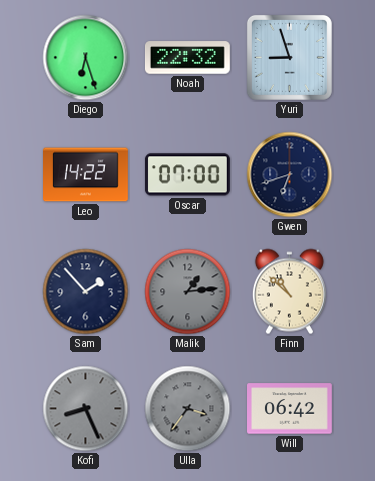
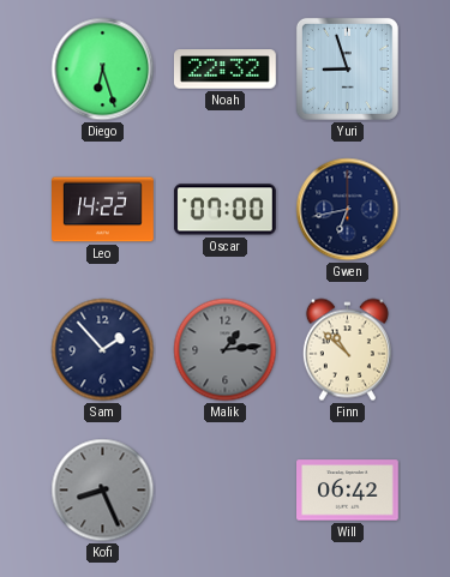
Gwen: 6:42 -> 6:43 (348, 210)
Ulla: 3:36 -> none (188, 409)
